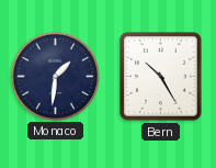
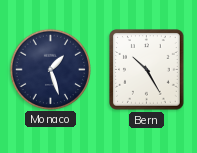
Monaco: 1:31 -> 1:27 (50, 69)
